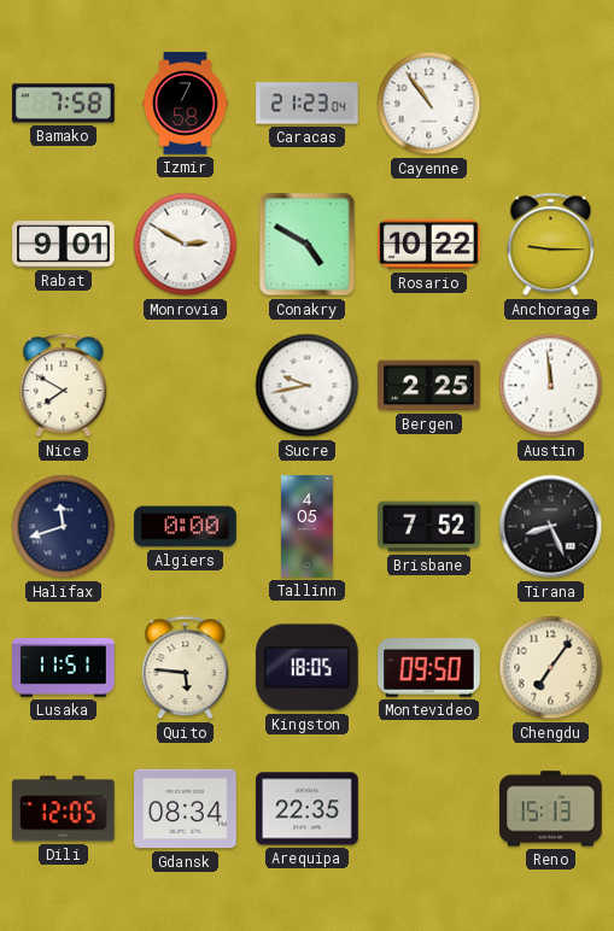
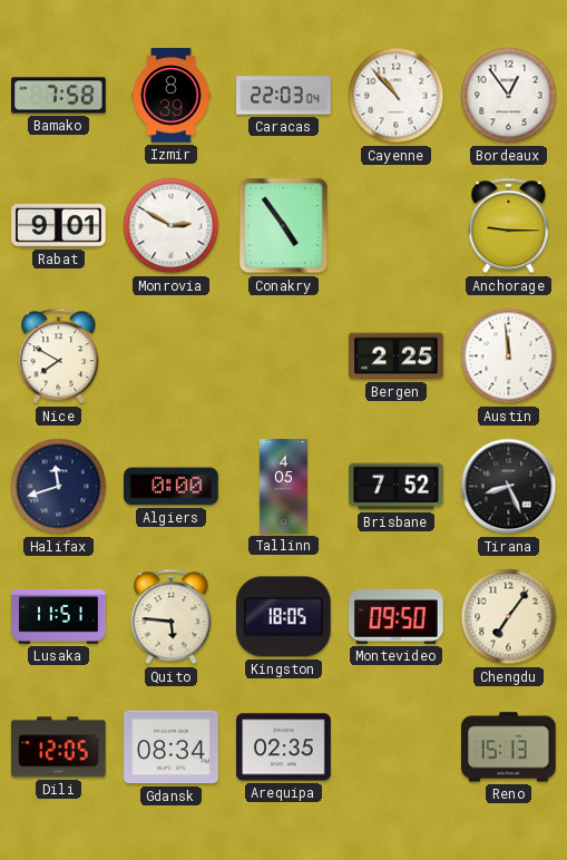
Izmir: 7:58 -> 8:39 (172, 96)
Caracas: 21:23 -> 22:03 (284, 96)
Cayenne: 10:54 -> 10:53 (397, 96)
Bordeaux: none -> 12:54 (509, 96)
Conakry: 4:50 -> 4:54 (284, 226)
Rosario: 10:22 -> none (429, 245)
Sucre: 9:43 -> none (308, 386)
Arequipa: 22:35 -> 02:35 (284, 747)
